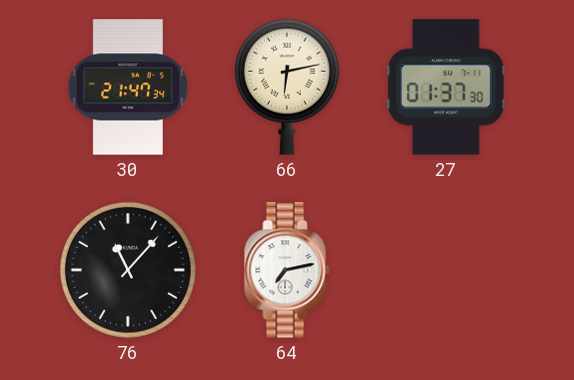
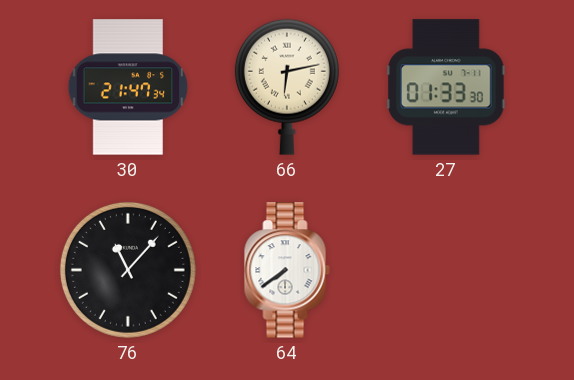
27: 01:37 -> 01:33 (446, 87)
64: 7:13 -> 7:39 (287, 270)
